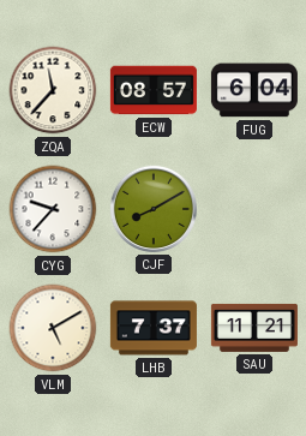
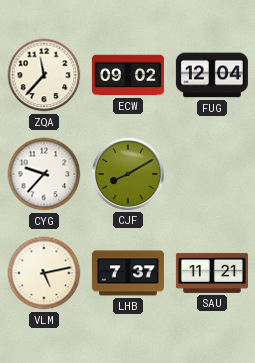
ECW: 08:57 -> 09:02 (128, 75)
FUG: 6:04 -> 12:04 (212, 75)
VLM: 5:10 -> 5:13 (44, 273)
